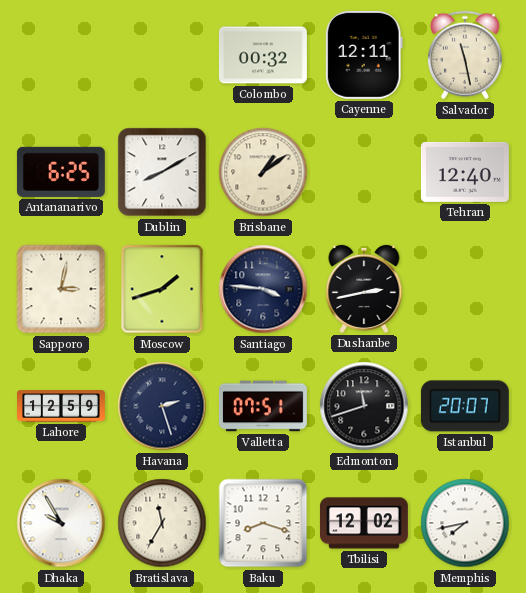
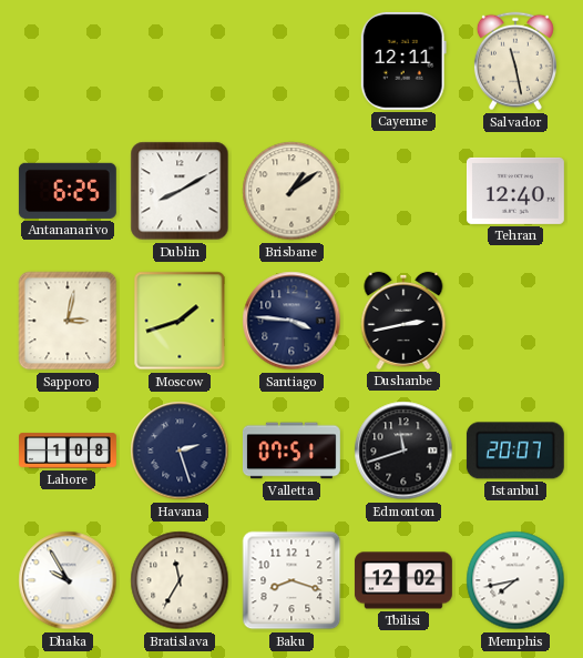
Colombo: 00:32 -> none (263, 55)
Lahore: 12:59 -> 1:08 (69, 451)
